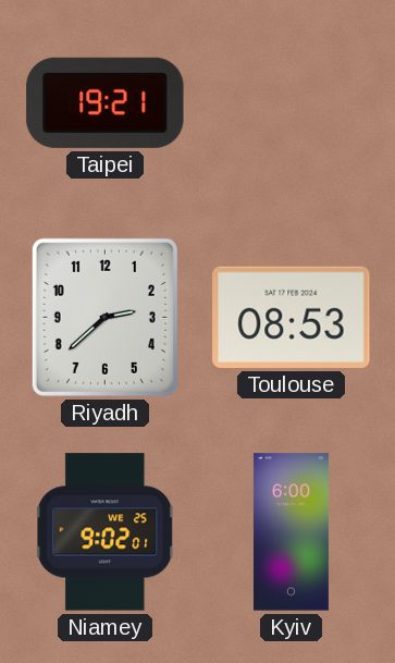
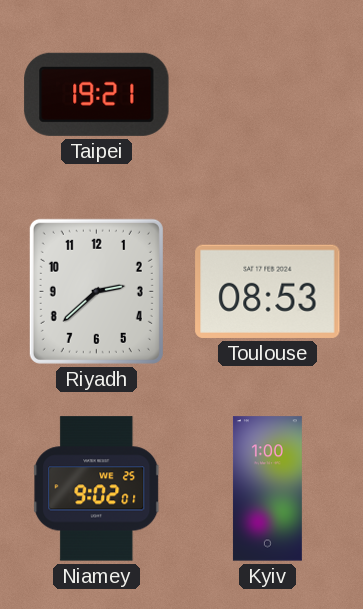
Kyiv: 6:00 -> 1:00 (267, 489)
